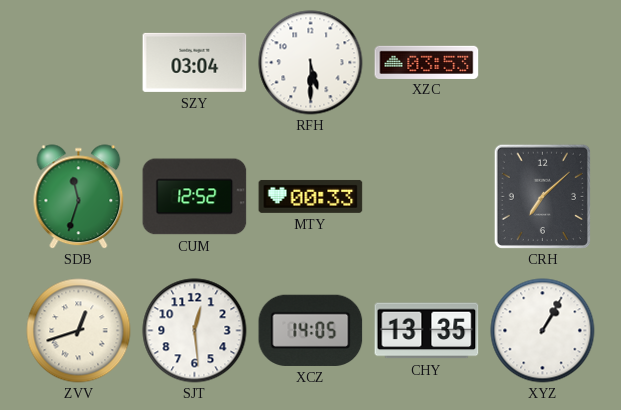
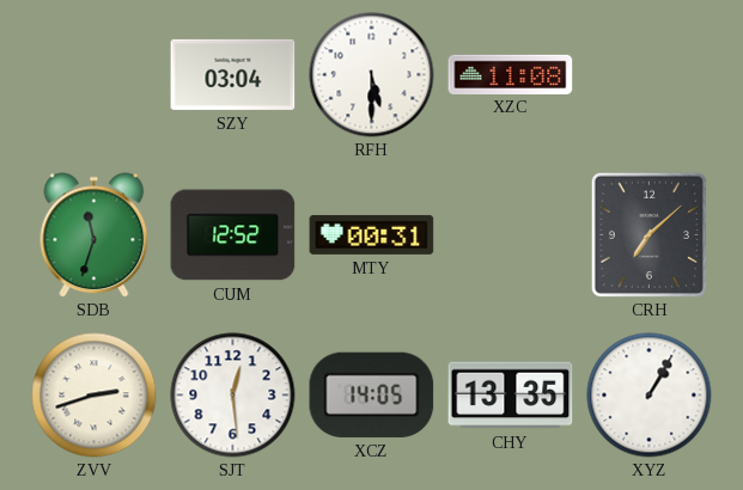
XZC: 03:53 -> 11:08 (511, 74)
MTY: 00:33 -> 00:31 (372, 234)
ZVV: 12:42 -> 2:42 (95, 396)
